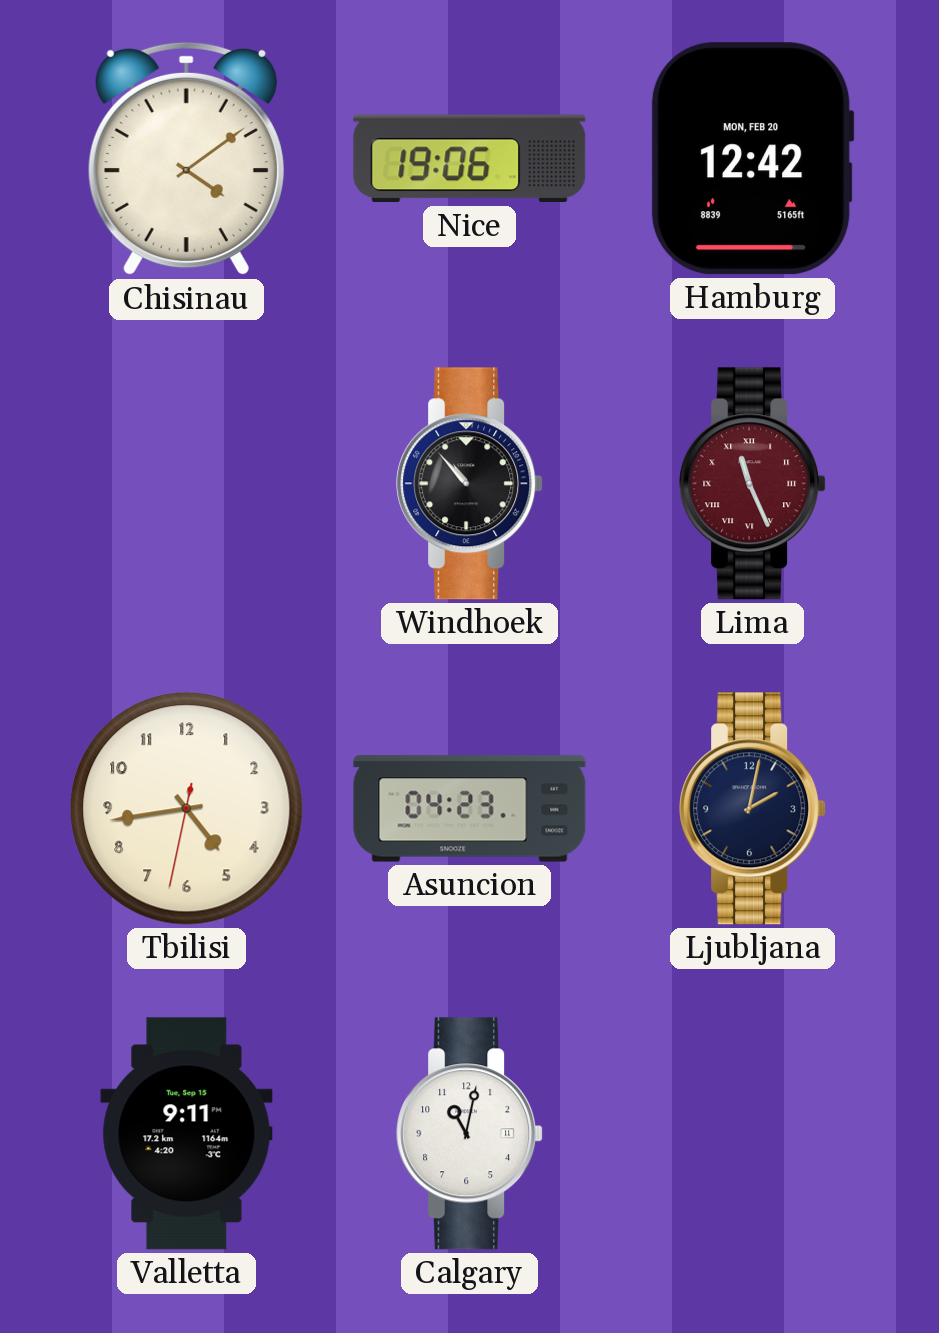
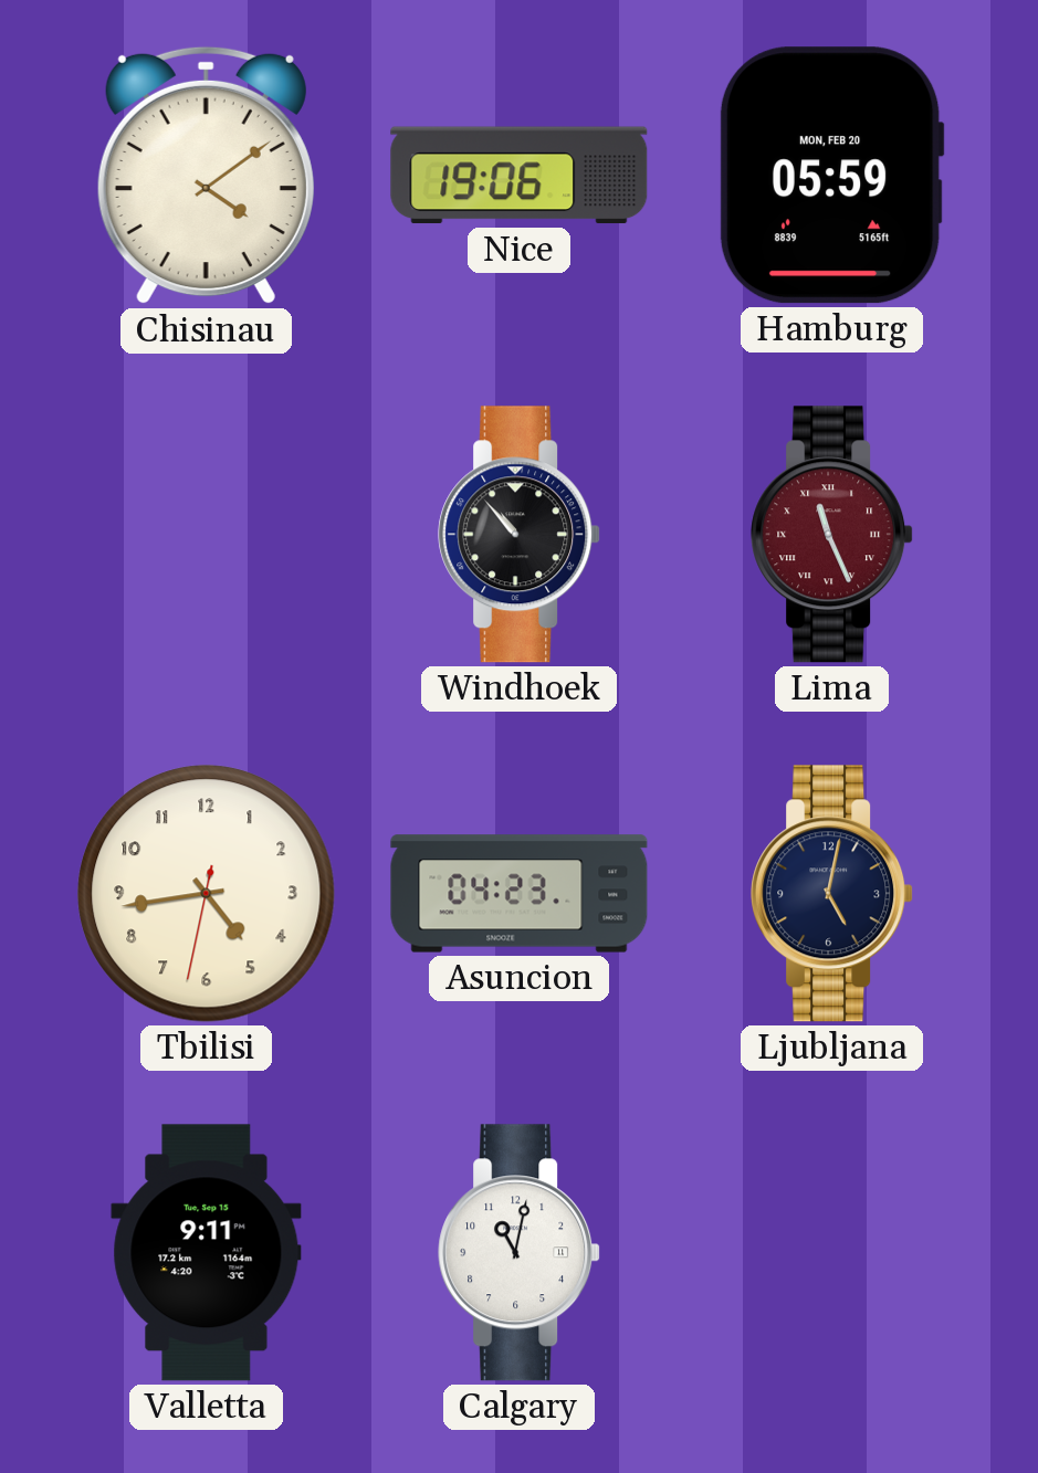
Hamburg: 12:42 -> 05:59 (831, 176)
Ljubljana: 2:02 -> 5:02 (832, 894)
